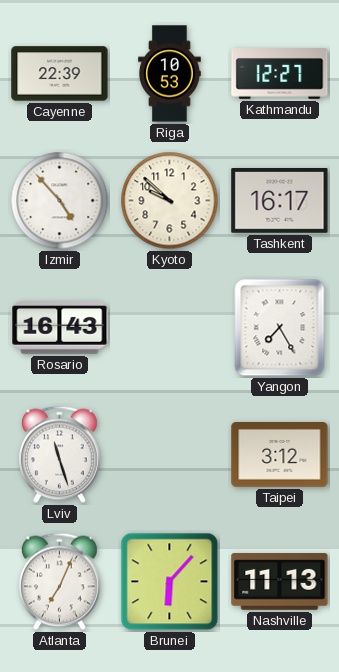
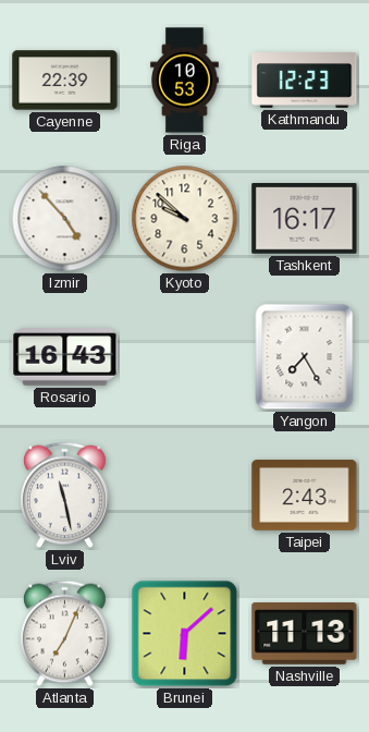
Kathmandu: 12:27 -> 12:23 (305, 81)
Lviv: 11:27 -> 11:28 (65, 496)
Taipei: 3:12 -> 2:43 (305, 495)
Brunei: 6:07 -> 6:08 (185, 634)
